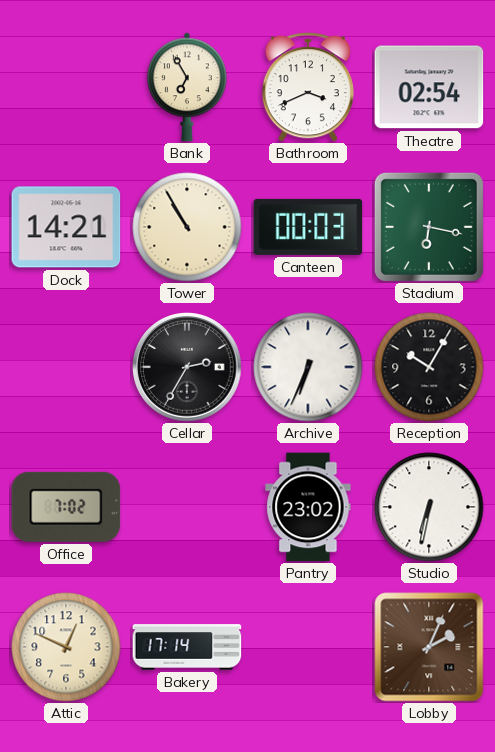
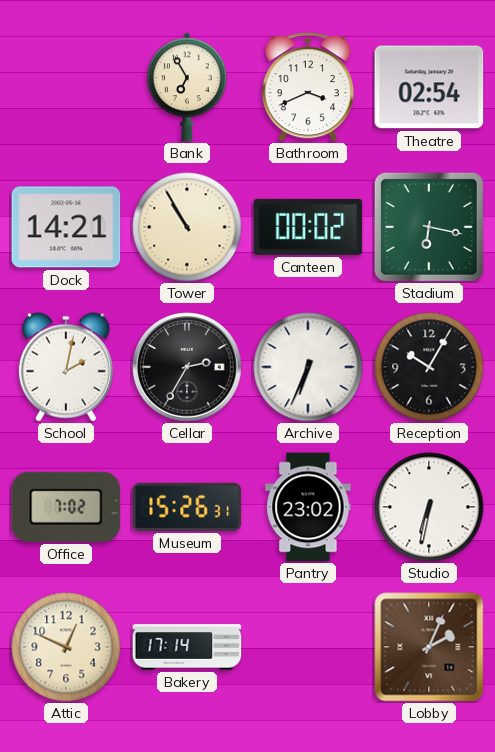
Canteen: 00:03 -> 00:02 (308, 227)
School: none -> 2:02 (66, 367)
Museum: none -> 15:26 (187, 507)
